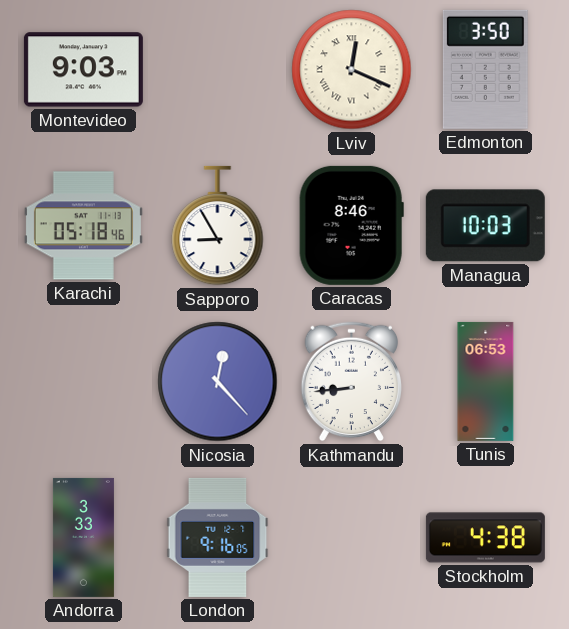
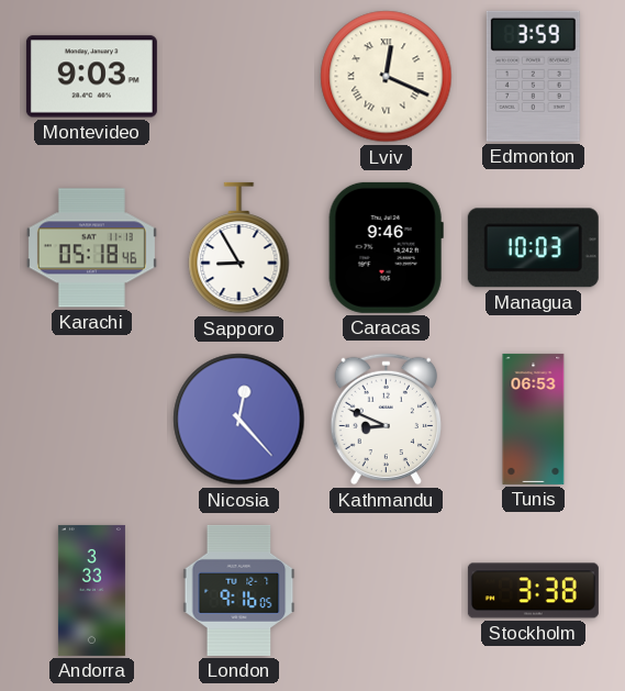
Edmonton: 3:50 -> 3:59 (533, 76)
Caracas: 8:46 -> 9:46 (386, 247)
Kathmandu: 8:44 -> 8:49 (387, 420)
Stockholm: 4:38 -> 3:38 (533, 591)
